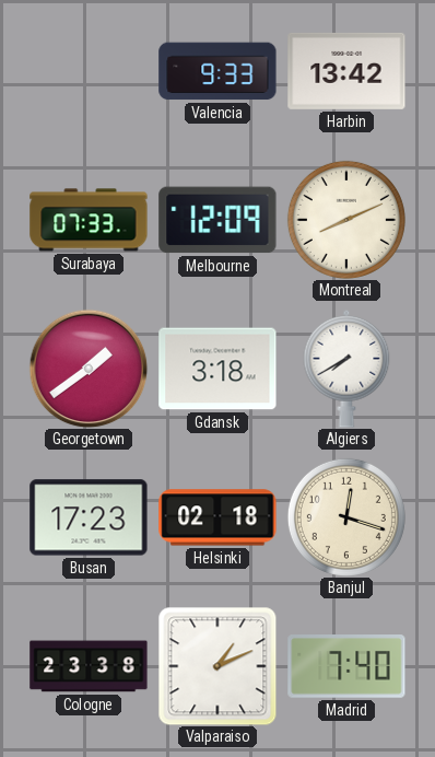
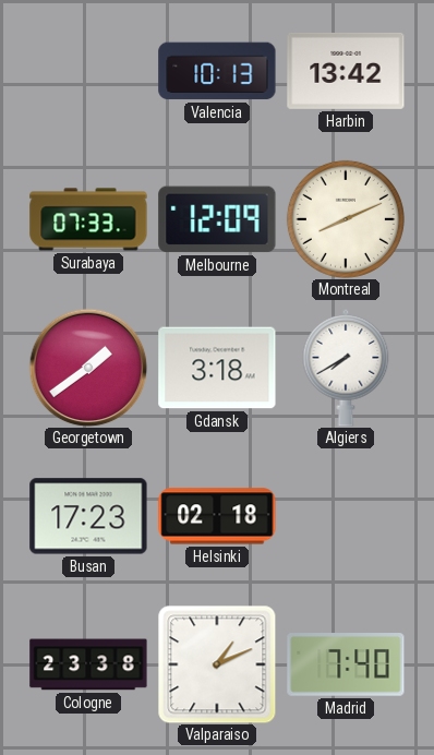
Valencia: 9:33 -> 10:13 (217, 71)
Banjul: 12:18 -> none (346, 517)
